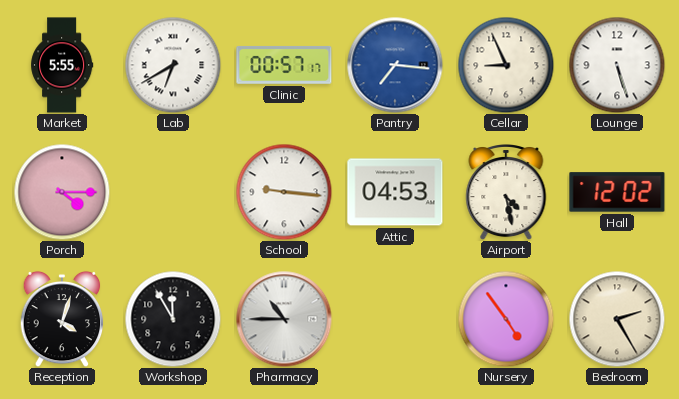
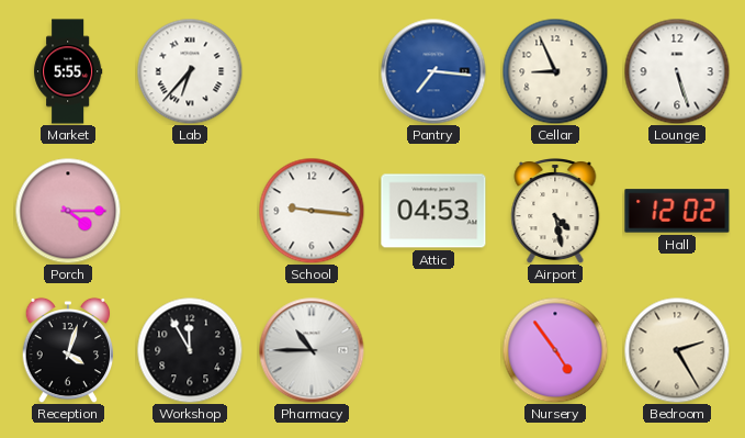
Lab: 6:40 -> 6:37 (190, 71)
Clinic: 00:57 -> none (284, 65)
